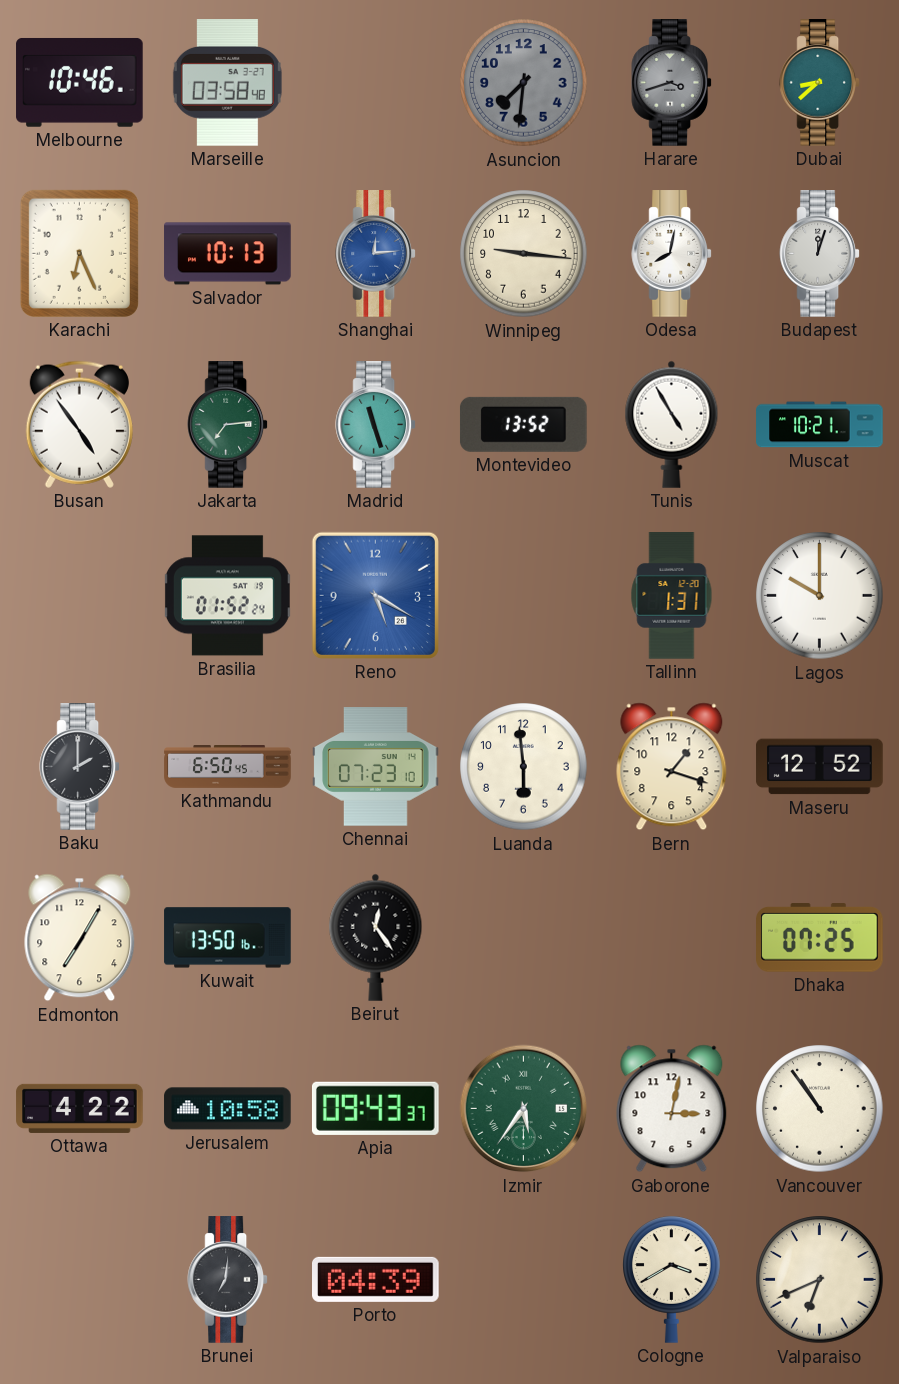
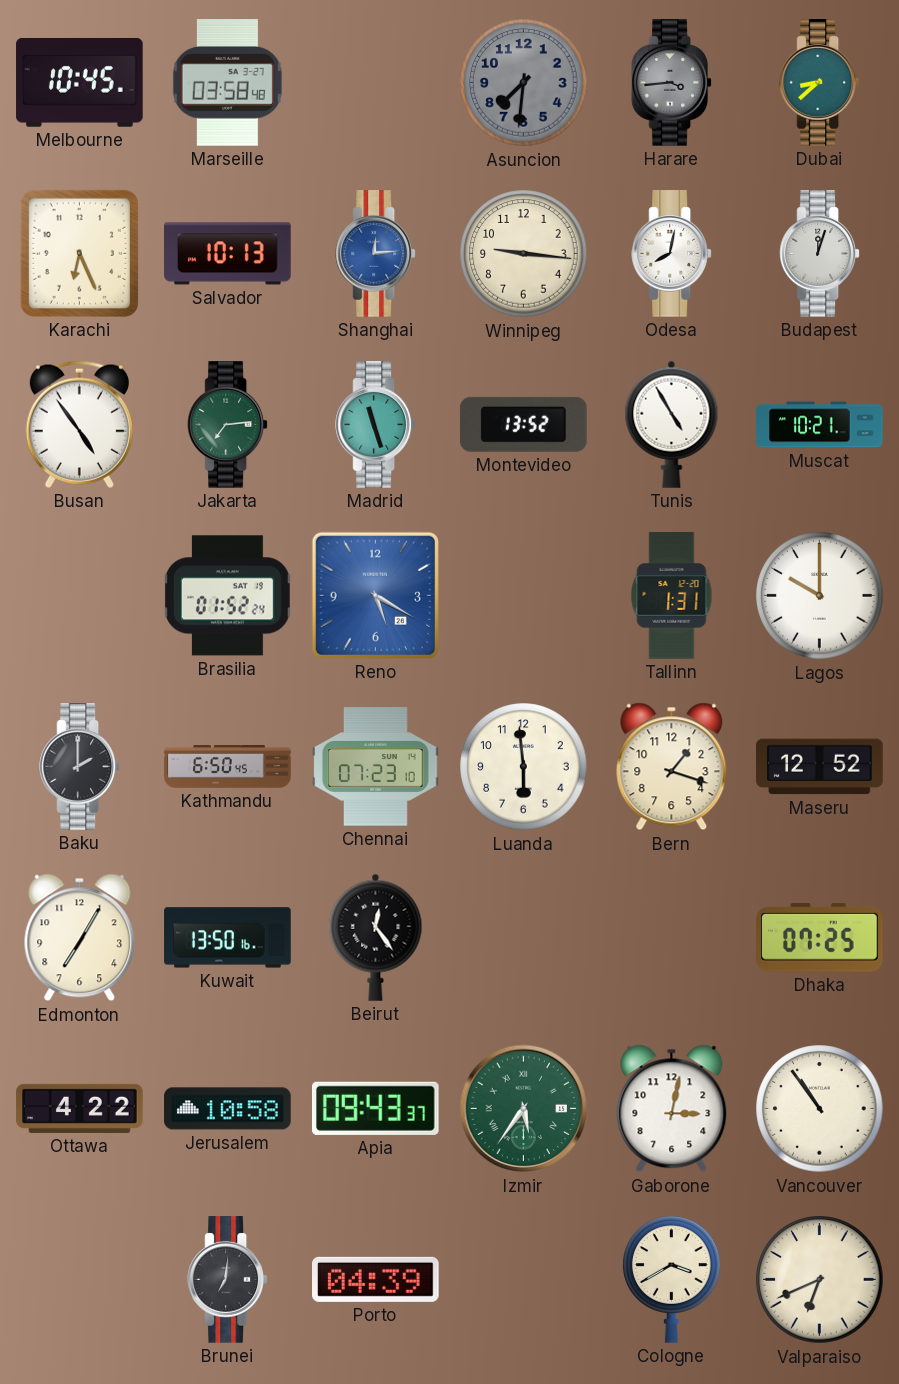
Melbourne: 10:46 -> 10:45 (80, 82)
Harare: 3:42 -> 3:44 (672, 83)
